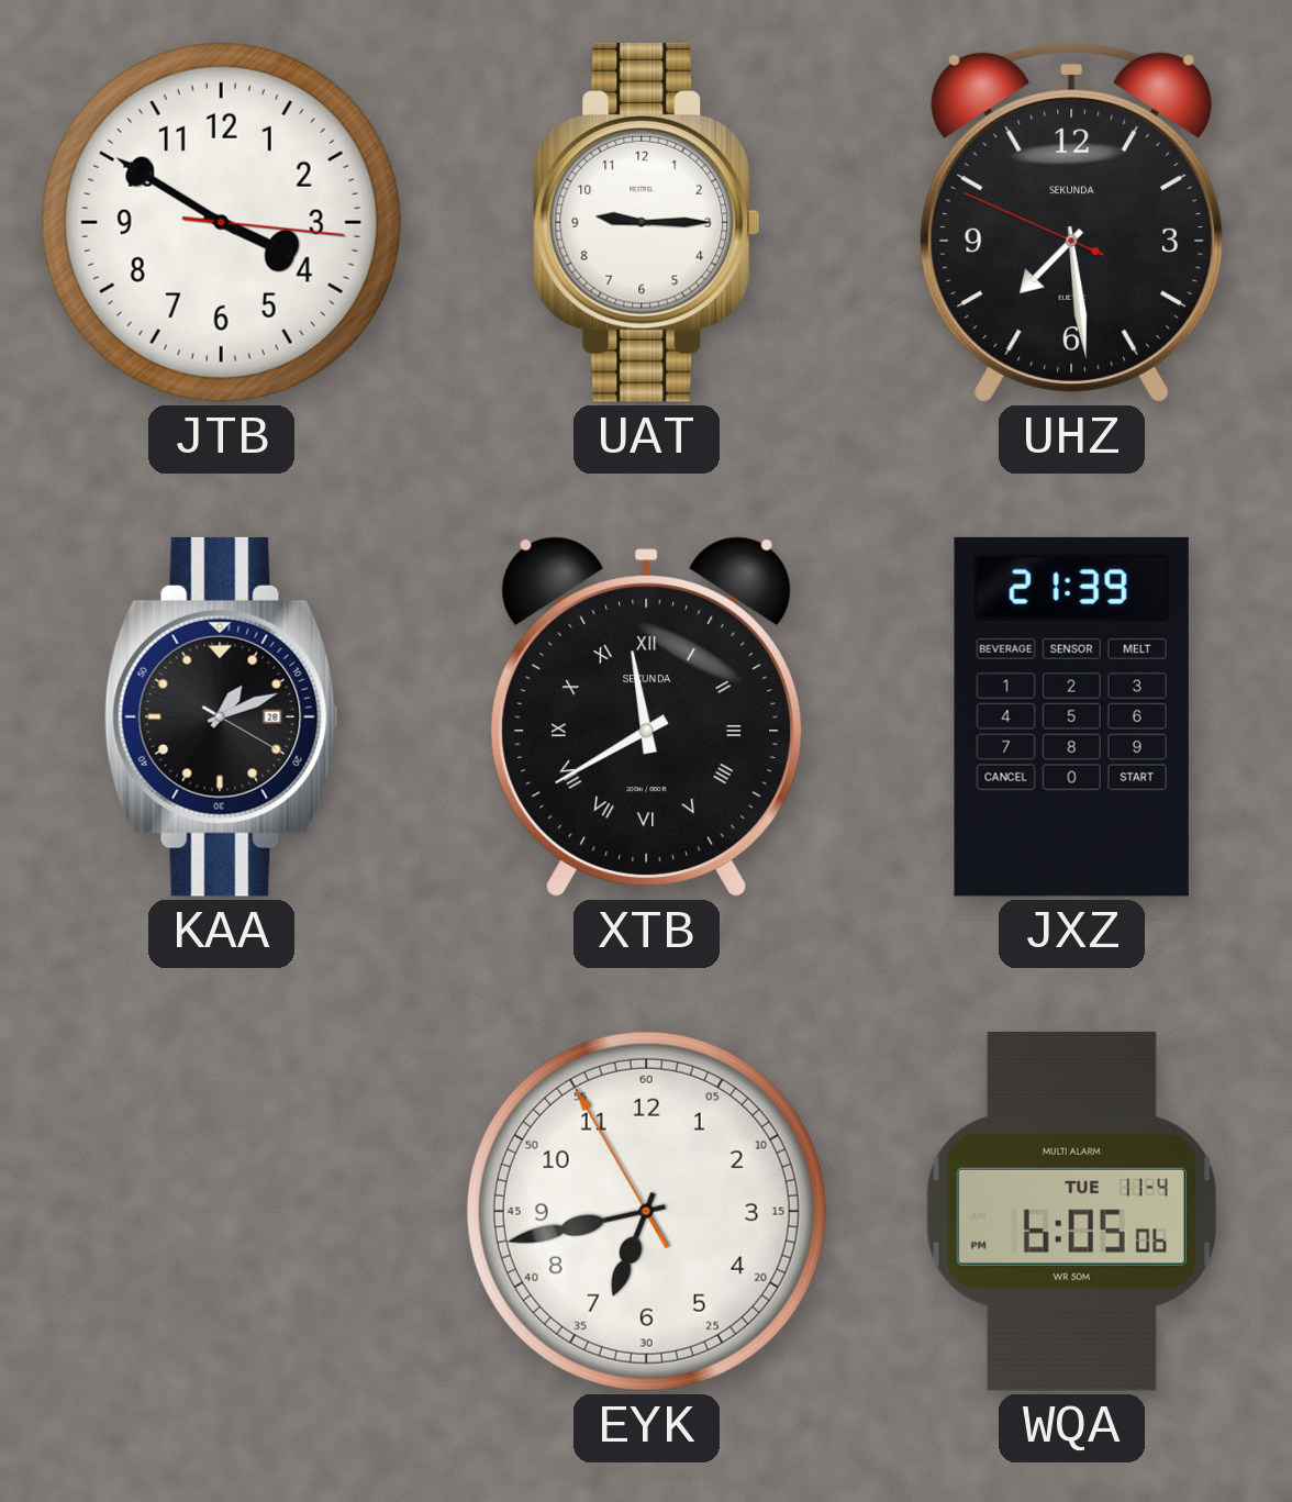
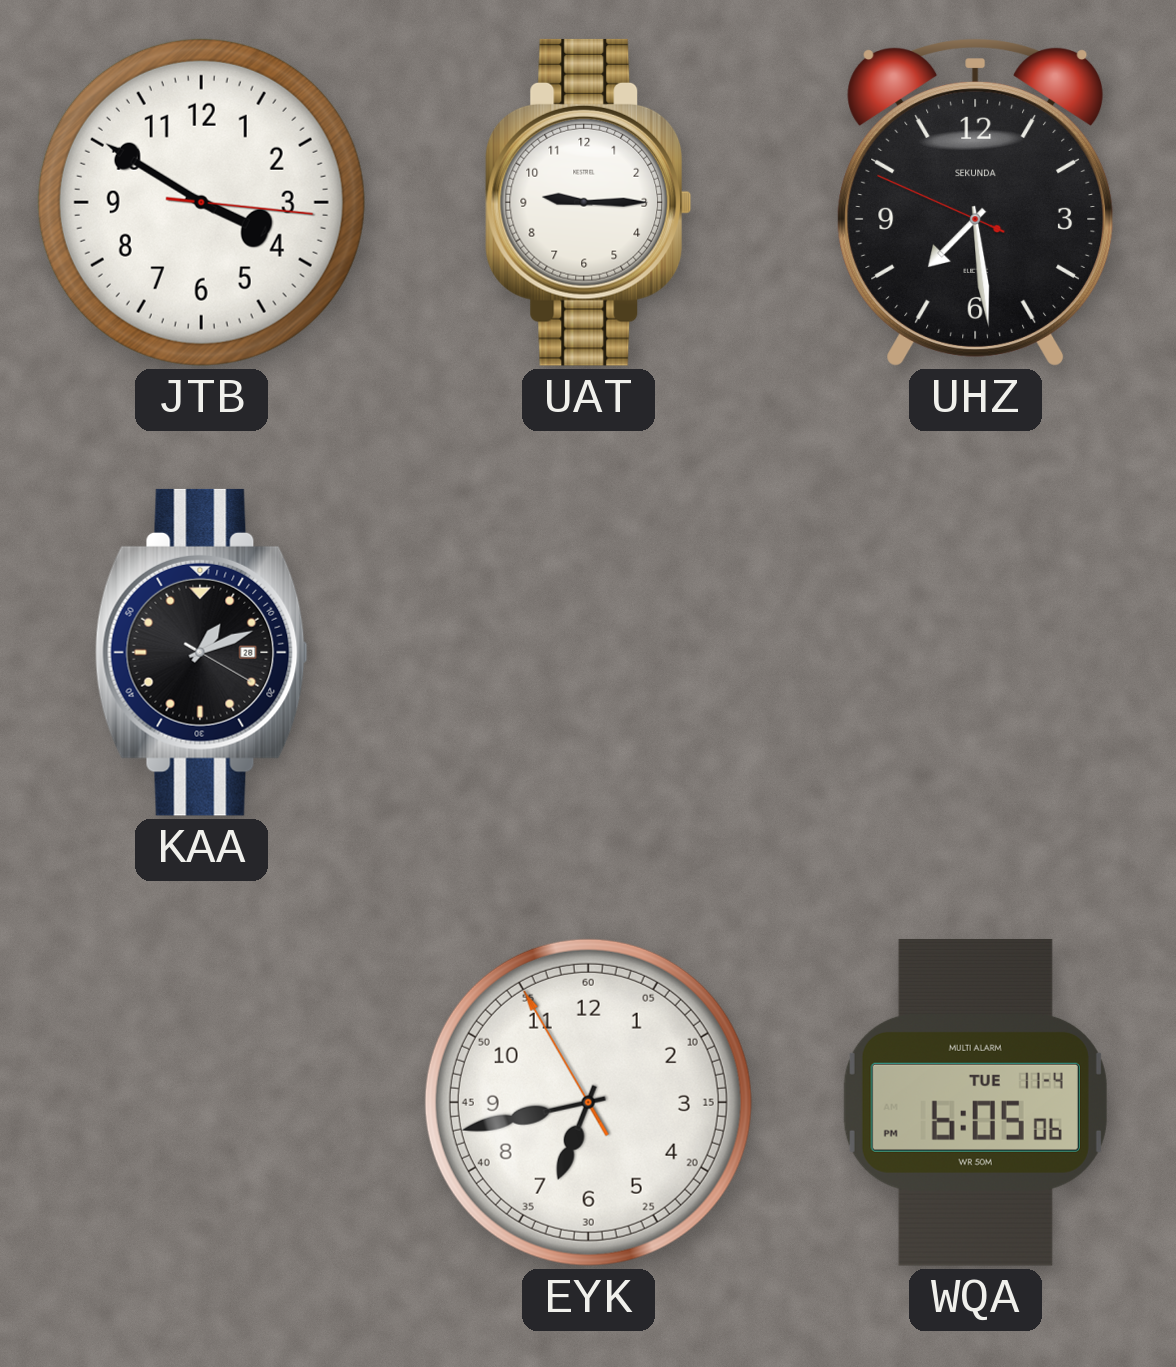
XTB: 11:40 -> none (646, 716)
JXZ: 21:39 -> none (1071, 716)
